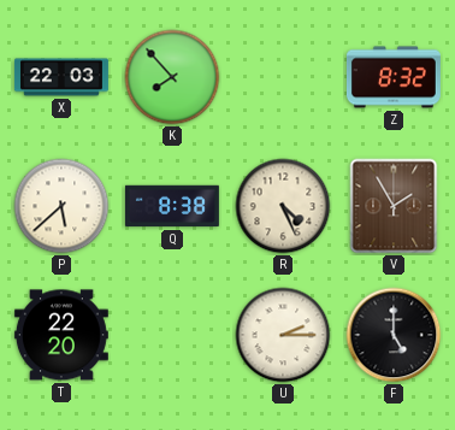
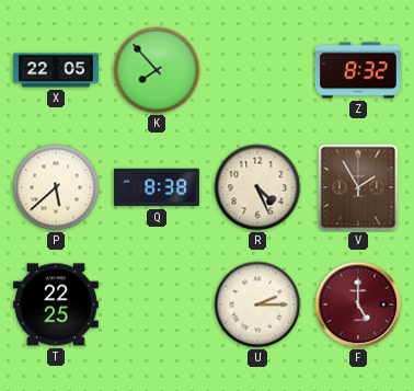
X: 22:03 -> 22:05 (56, 70)
T: 22:20 -> 22:25 (56, 304)
F dial: black -> burgundy (358, 304)
